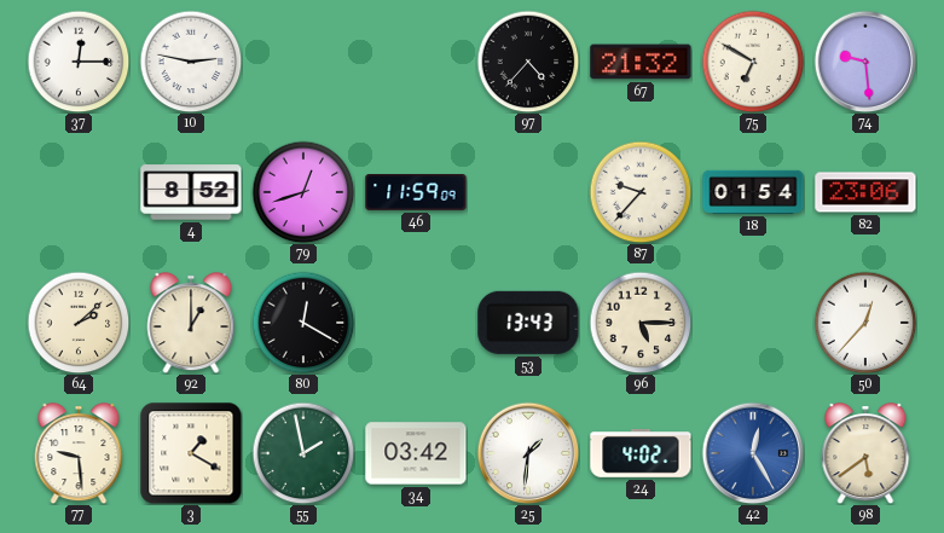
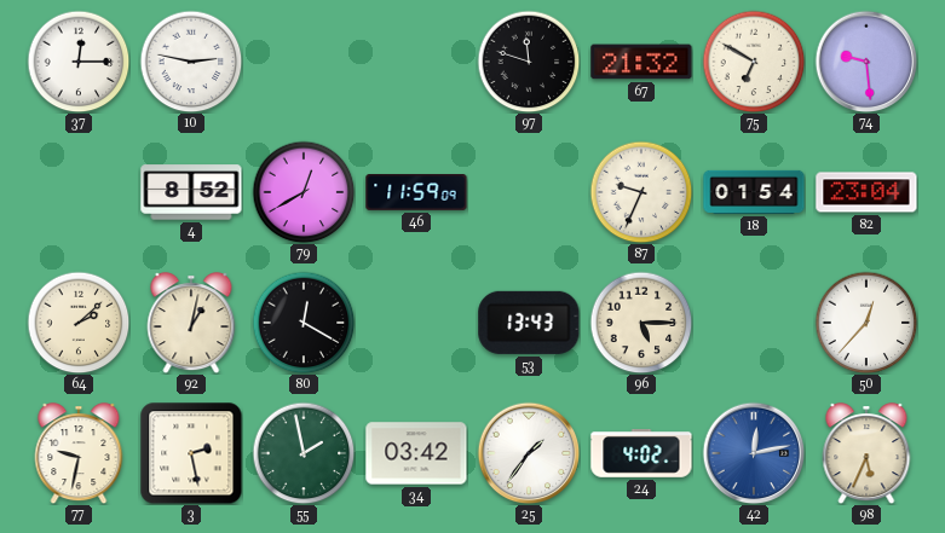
97: 4:37 -> 11:48 (529, 62)
79: 12:42 -> 12:40 (304, 192)
87: 9:37 -> 9:34 (641, 192)
82: 23:06 -> 23:04 (866, 192)
92: 1:00 -> 1:02 (191, 323)
77: 9:29 -> 9:32 (79, 453)
3: 1:20 -> 2:28 (191, 453)
25: 1:31 -> 1:36 (529, 453)
42: 12:25 -> 12:13 (754, 453)
98: 5:39 -> 5:34 (866, 453)
